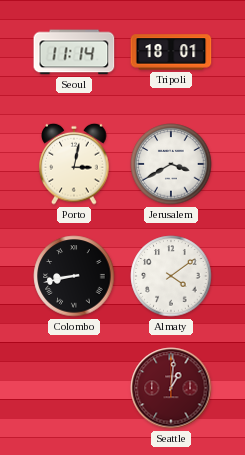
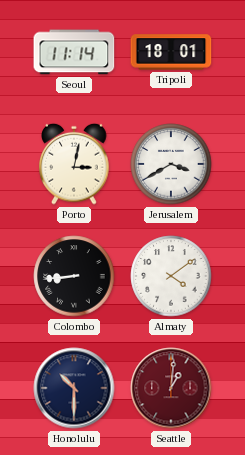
Colombo: 8:43 -> 8:44 (74, 276)
Honolulu: none -> 10:30 (74, 388)
